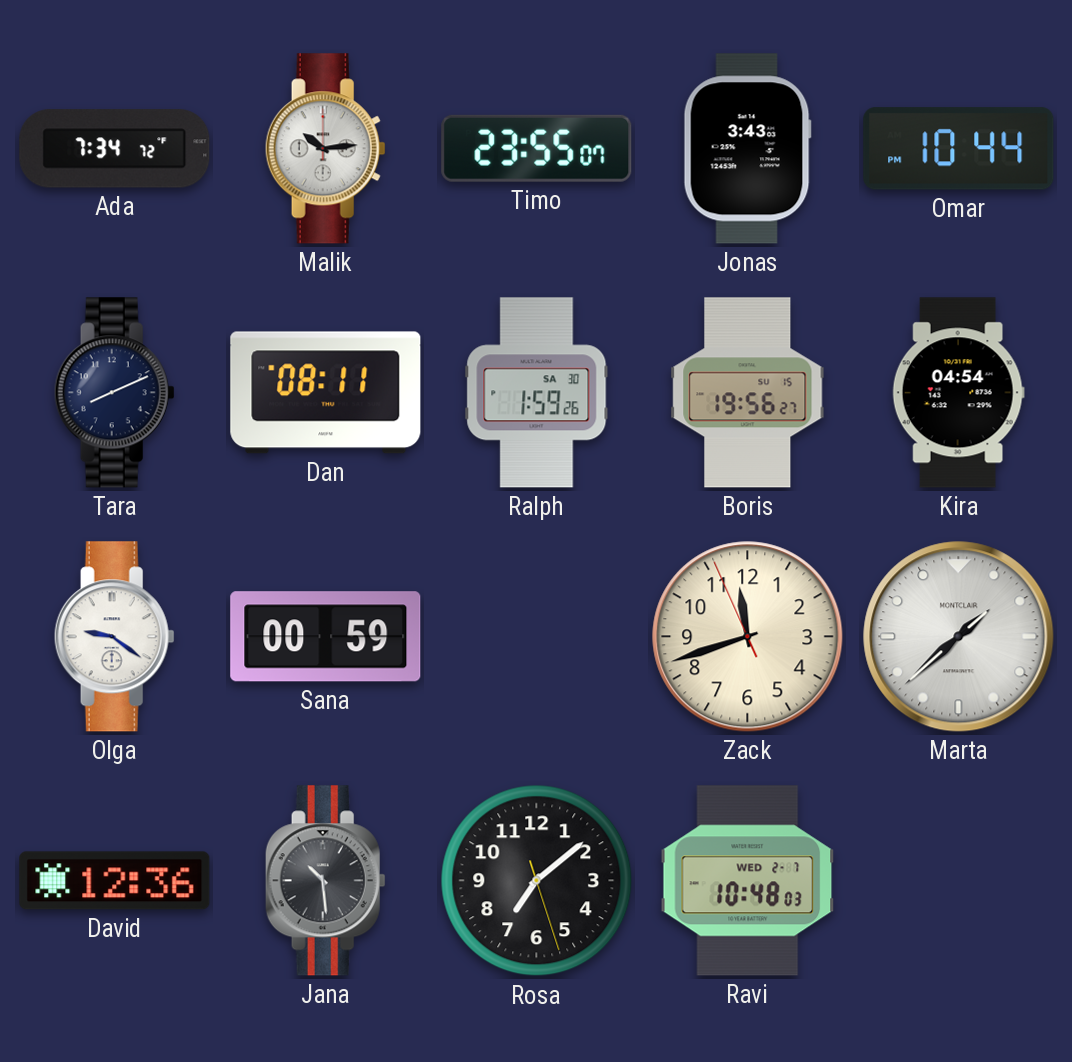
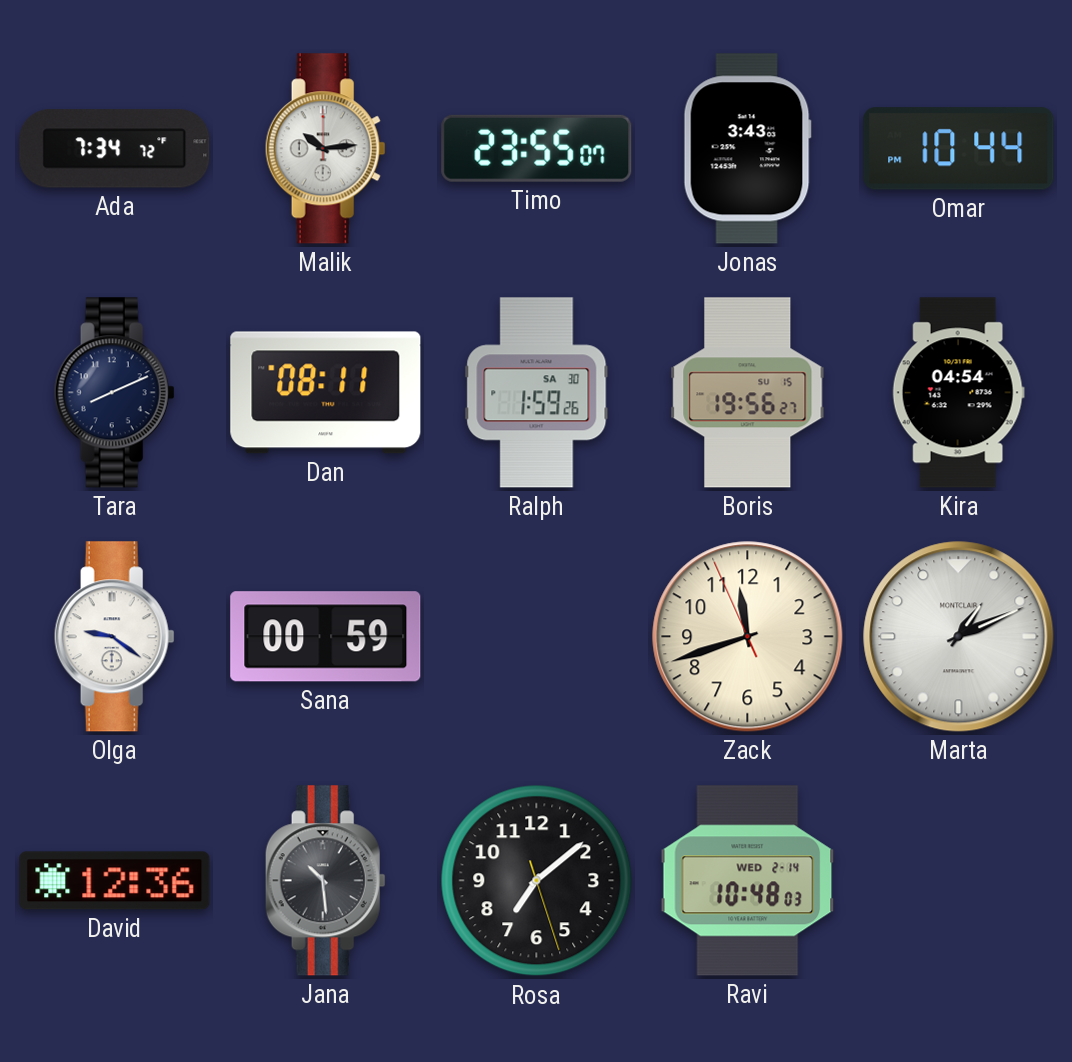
Marta: 1:38 -> 1:11 (959, 637)
Ravi date: WED 2-7 -> WED 2-14 (748, 881)
